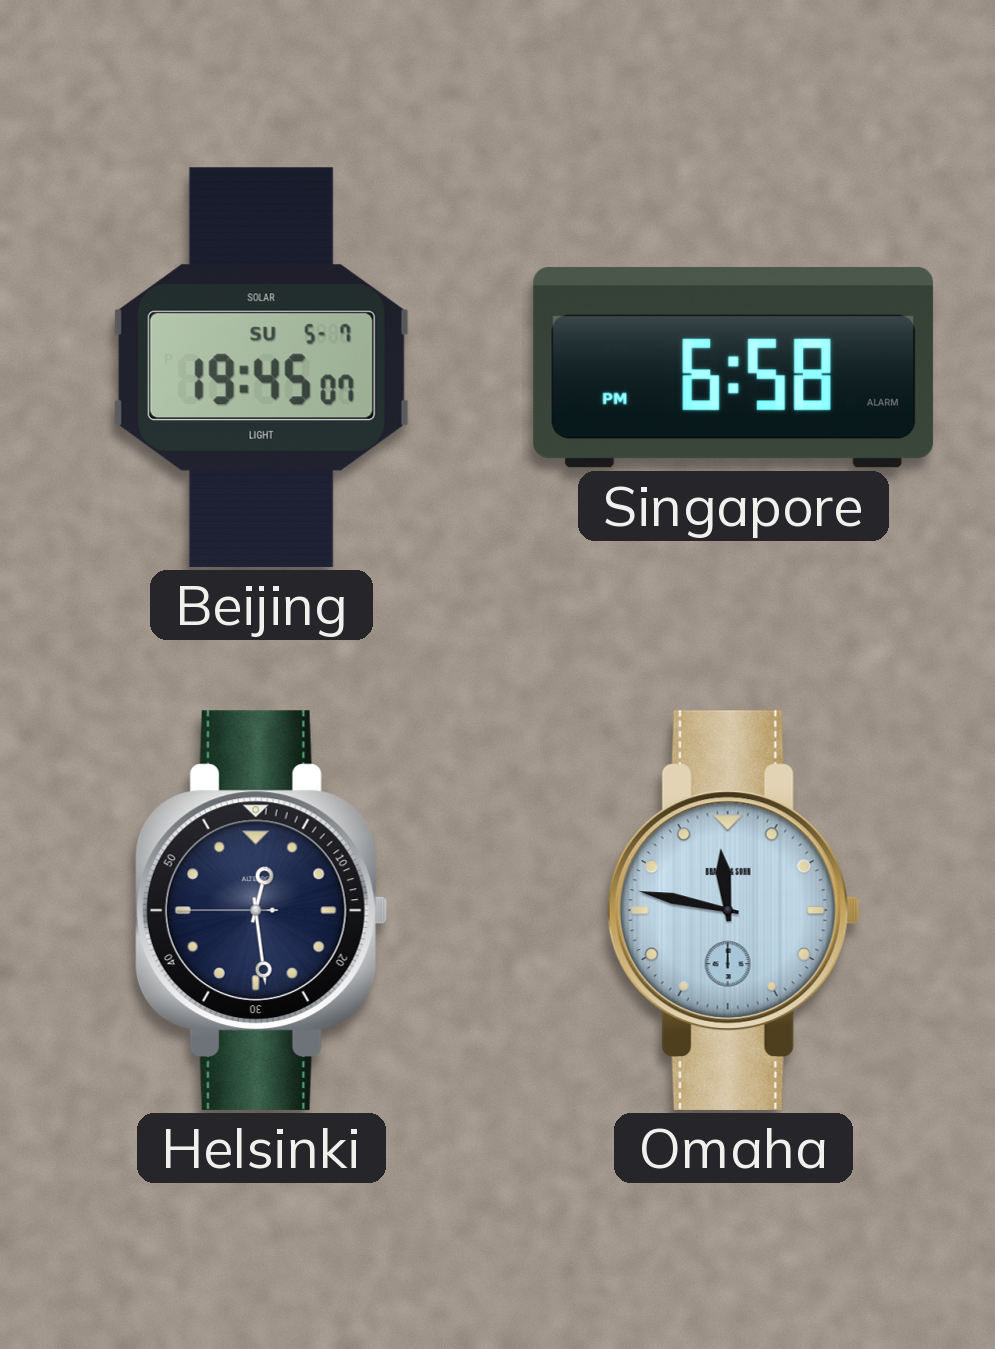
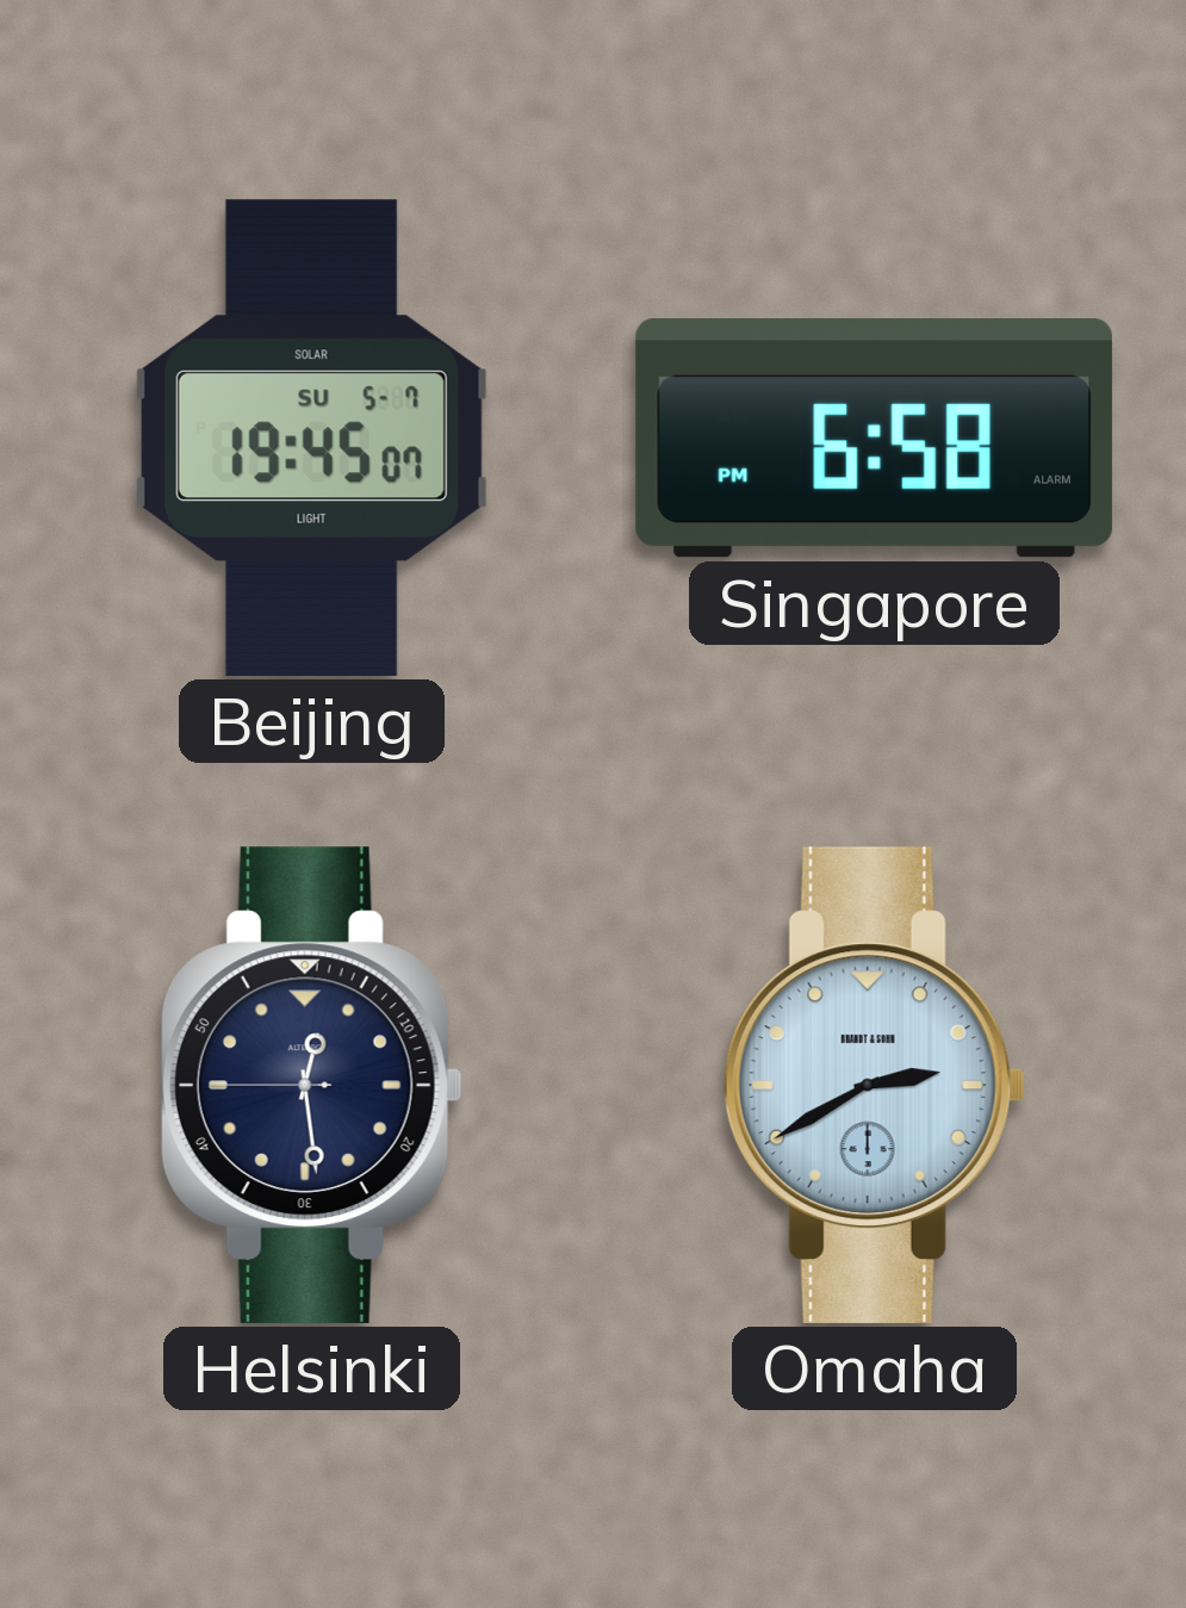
Omaha: 11:47 -> 2:40 (874, 1085)
